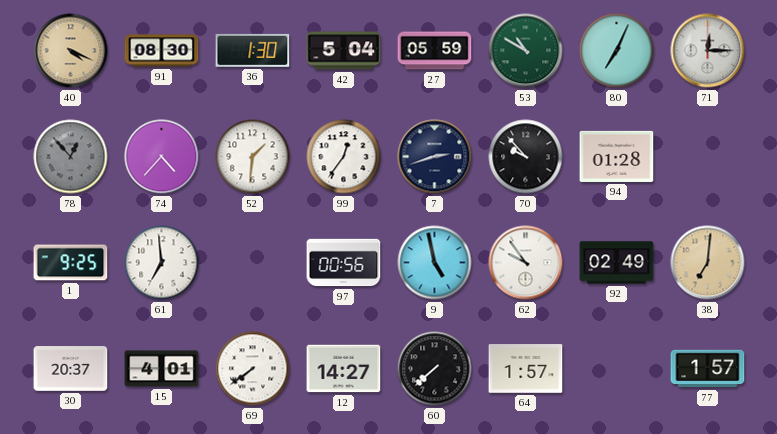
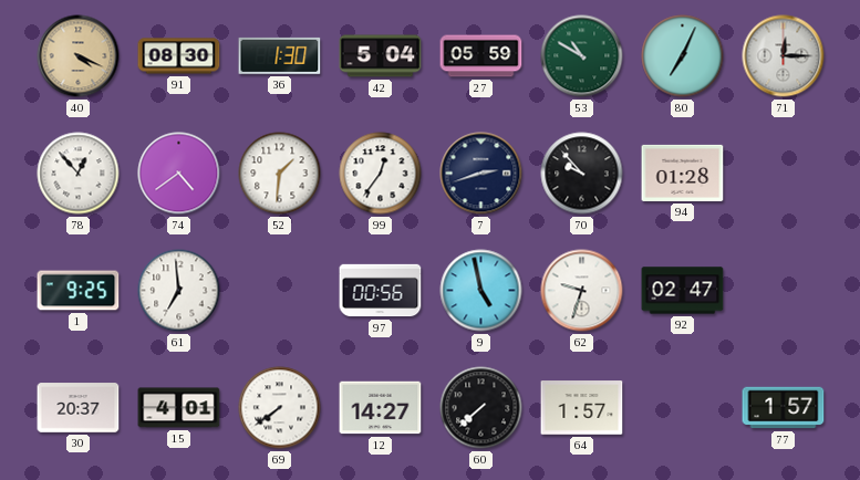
78 dial: grey -> white (79, 174)
74: 4:37 -> 4:39 (179, 174)
62: 9:54 -> 9:33 (582, 291)
92: 02:49 -> 02:47 (683, 291)
38: 7:01 -> none (708, 263)
